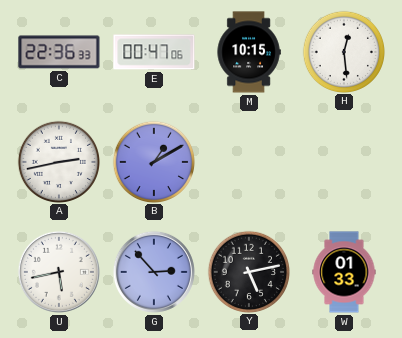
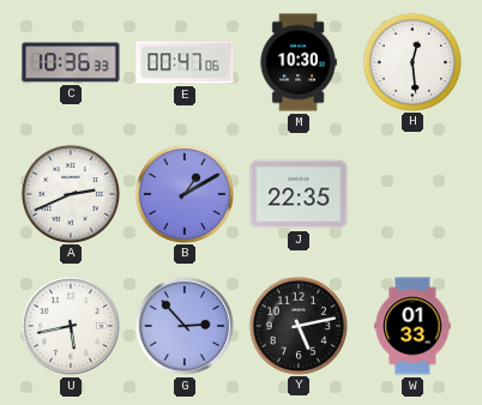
C: 22:36 -> 10:36 (71, 62)
M: 10:15 -> 10:30 (299, 62)
A: 2:43 -> 2:41 (70, 193)
J: none -> 22:35 (299, 194)
